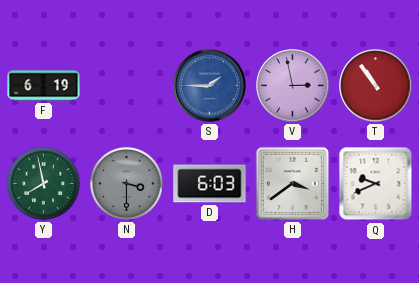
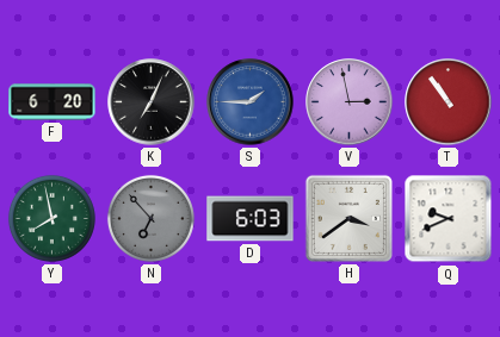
F: 6:19 -> 6:20 (53, 102)
K: none -> 7:04 (152, 102)
N: 3:30 -> 6:53 (150, 218)
